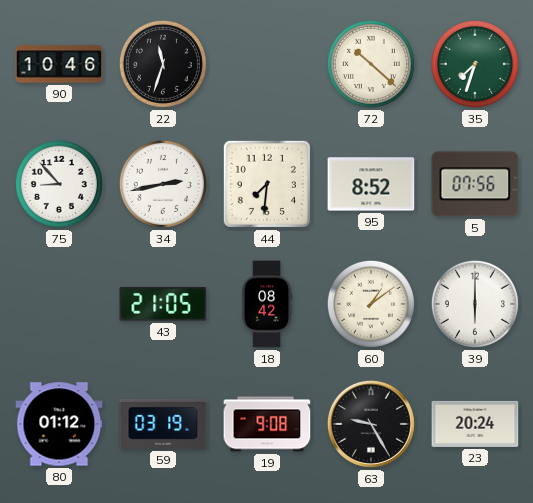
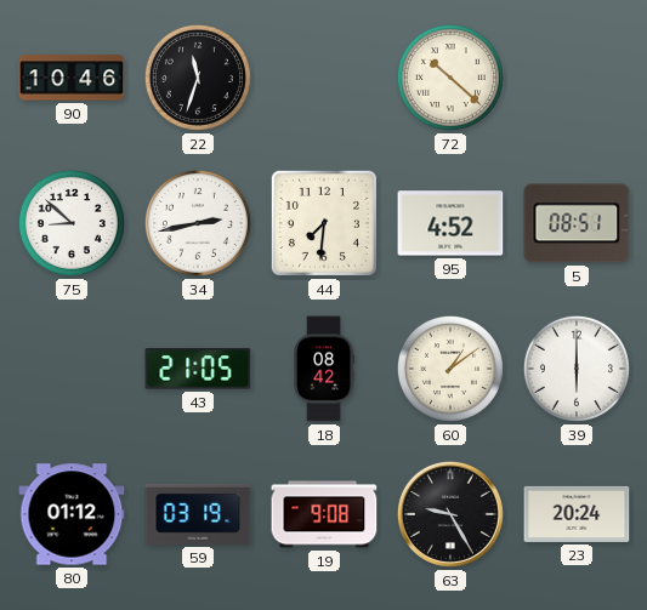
35: 7:33 -> none (475, 64)
75: 8:53 -> 8:52 (72, 223)
95: 8:52 -> 4:52 (450, 223)
5: 07:56 -> 08:51 (577, 223)
